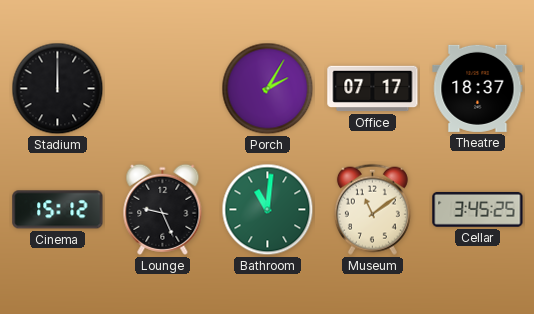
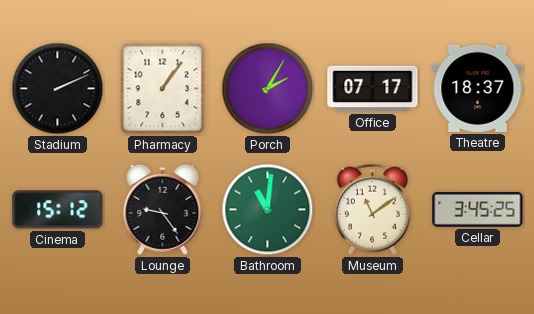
Stadium: 12:00 -> 2:11 (58, 89)
Pharmacy: none -> 1:06 (163, 89)
Lounge: 9:26 -> 9:24 (163, 209)
